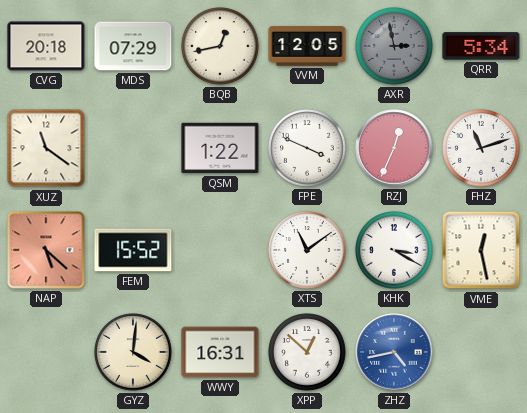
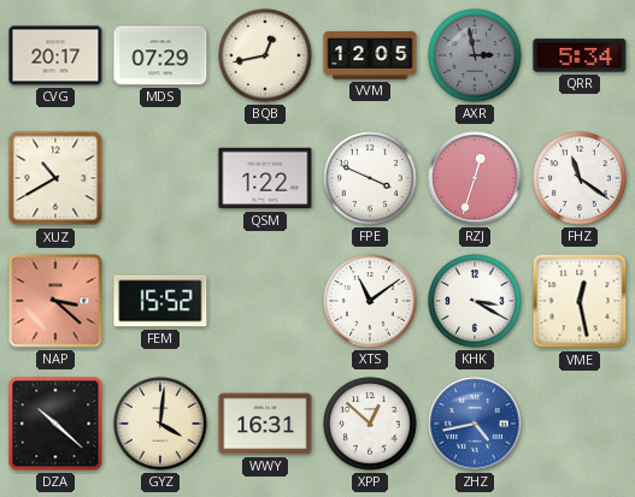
CVG: 20:18 -> 20:17 (55, 55)
XUZ: 11:21 -> 10:40 (55, 178)
RZJ: 12:34 -> 12:33 (475, 178)
FHZ: 11:12 -> 11:21 (580, 178)
NAP: 5:22 -> 3:22 (55, 301)
DZA: none -> 10:22 (55, 424)
